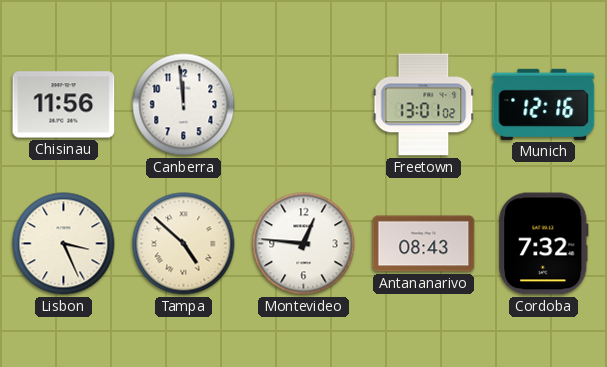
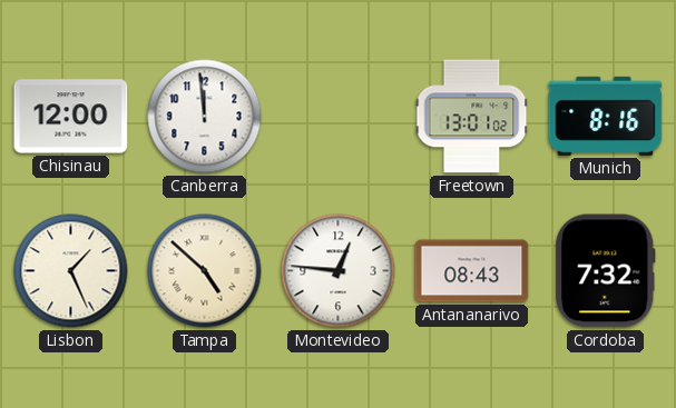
Chisinau: 11:56 -> 12:00 (71, 117)
Munich: 12:16 -> 8:16 (606, 116)
Lisbon: 3:26 -> 1:26 (71, 271)
